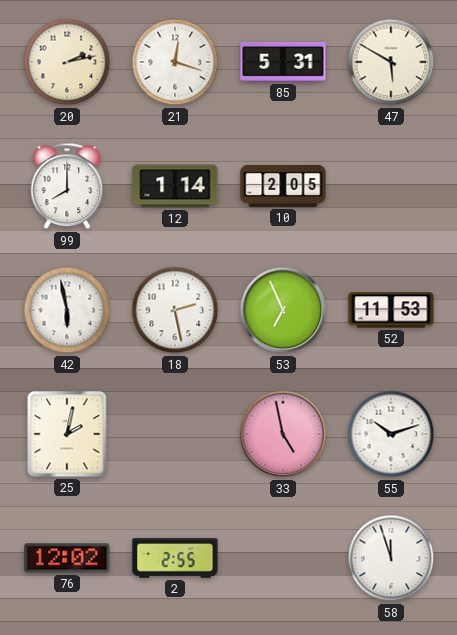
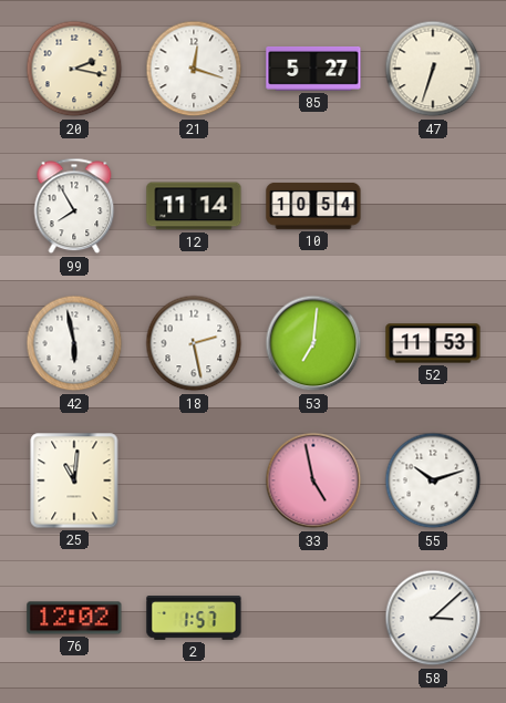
20: 2:13 -> 2:17 (74, 69)
85: 5:31 -> 5:27 (313, 69)
47: 5:50 -> 6:33 (433, 69)
99: 8:00 -> 7:55 (74, 206)
12: 1:14 -> 11:14 (194, 206)
10: 2:05 -> 10:54 (313, 206)
53: 6:56 -> 7:01 (313, 343)
25: 2:02 -> 11:01 (74, 480)
2: 2:55 -> 1:57 (194, 618)
58: 11:57 -> 3:08 (433, 618)
